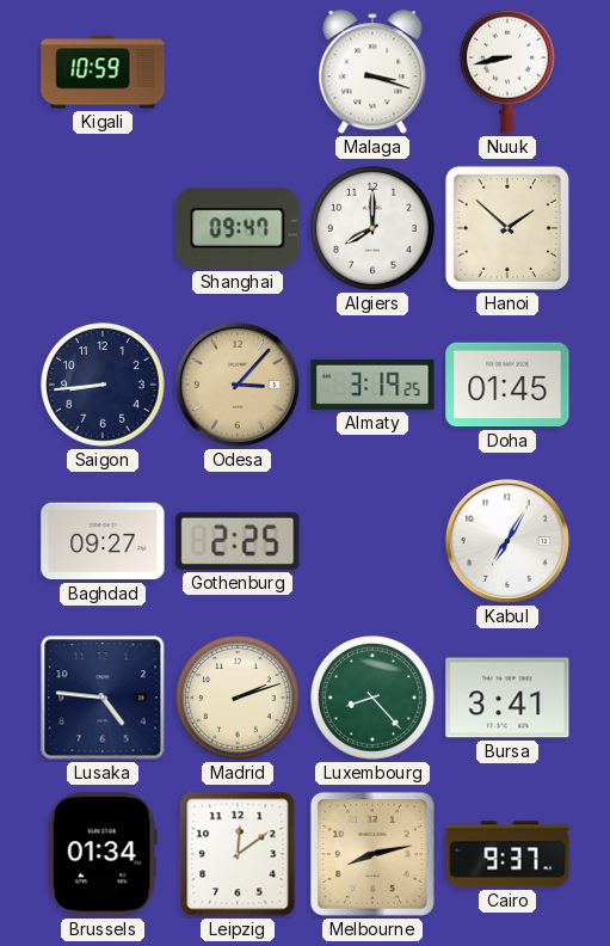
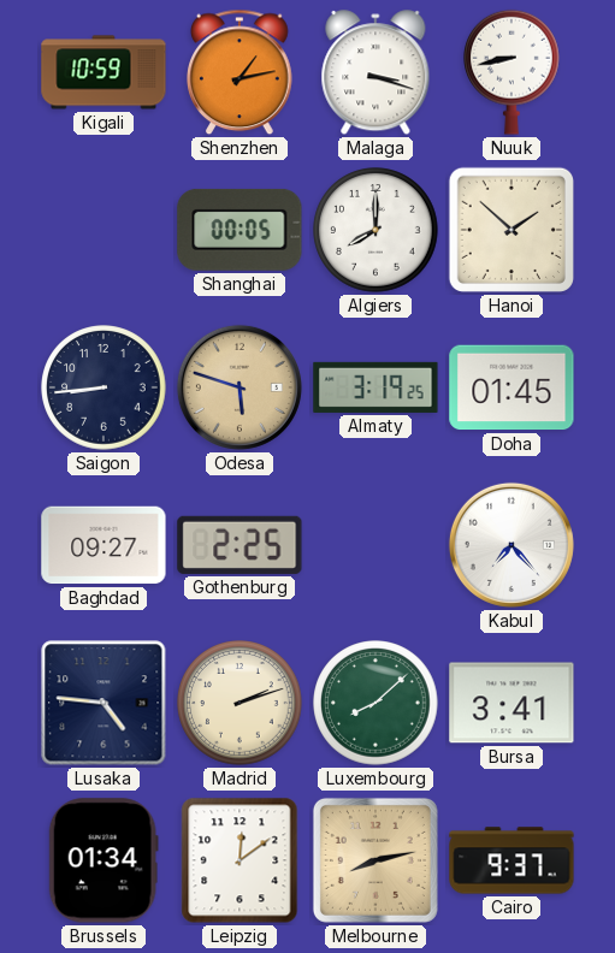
Shenzhen: none -> 1:13 (240, 72)
Shanghai: 09:47 -> 00:05 (240, 230)
Odesa: 3:07 -> 5:48 (240, 387)
Kabul: 7:05 -> 7:23 (511, 545)
Luxembourg: 8:23 -> 8:08 (375, 703)
